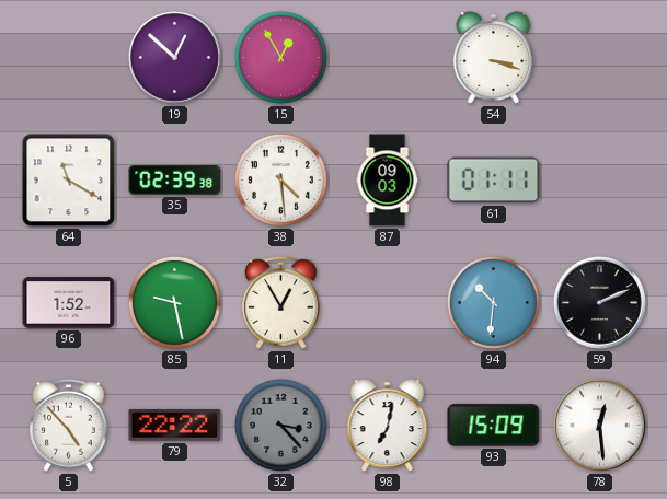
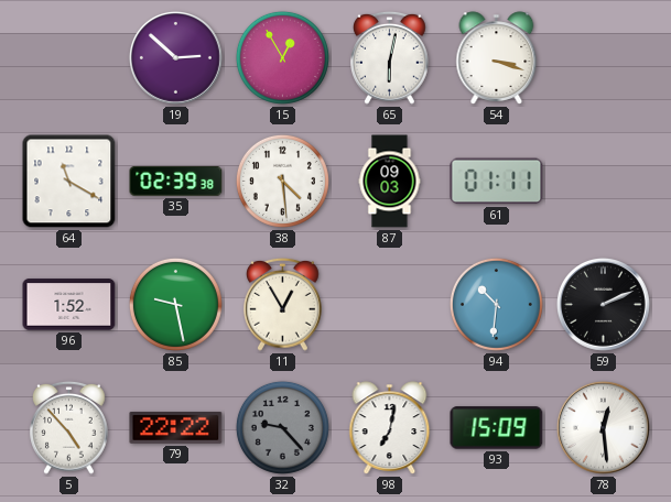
19: 12:52 -> 2:52 (175, 57)
65: none -> 6:02 (390, 57)
32: 3:23 -> 9:23 (282, 427)
